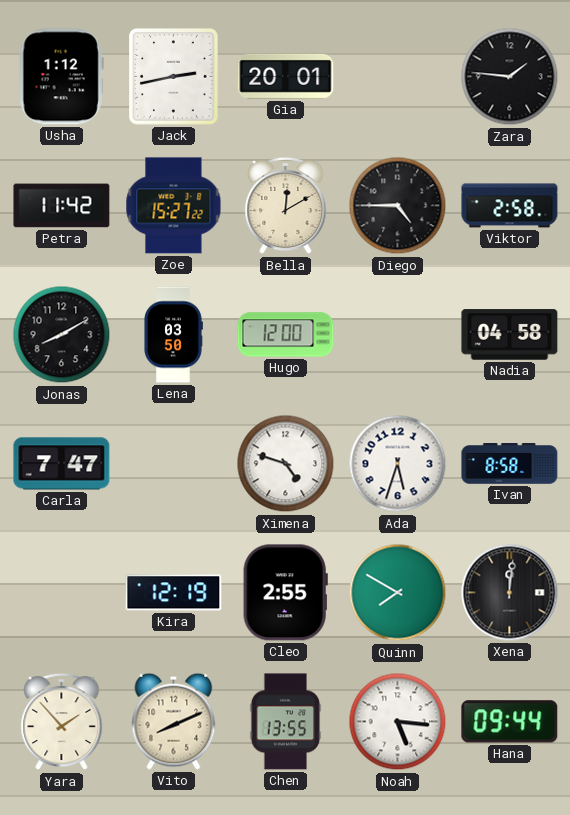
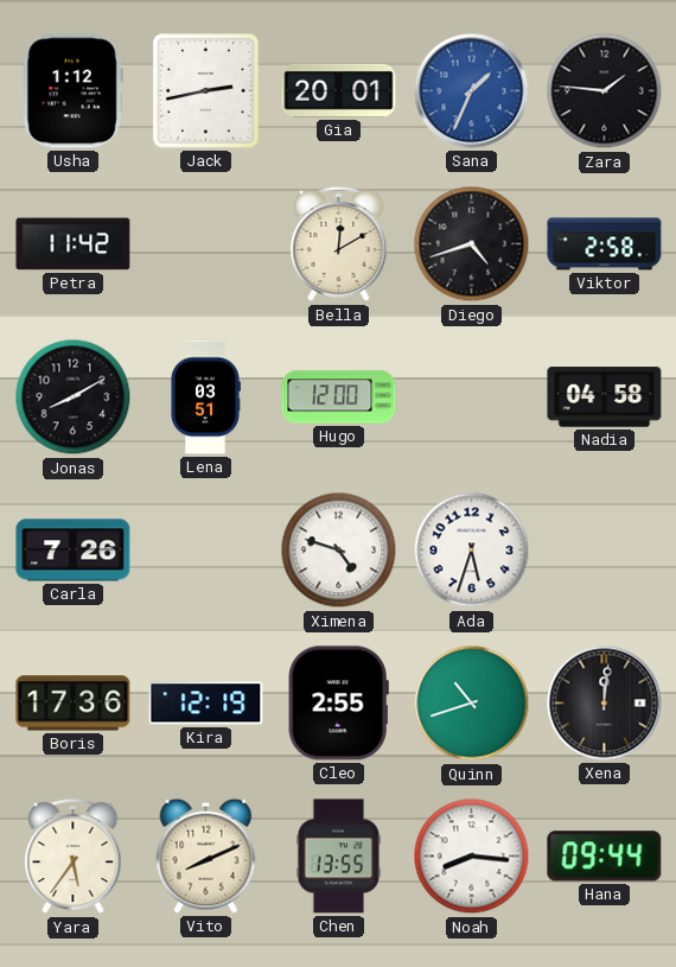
Sana: none -> 1:34 (472, 91)
Zoe: 15:27 -> none (174, 206)
Diego: 4:45 -> 4:42 (472, 244)
Lena: 03:50 -> 03:51 (205, 397)
Carla: 7:47 -> 7:26 (74, 551)
Ivan: 8:58 -> none (510, 464)
Boris: none -> 17:36 (74, 704)
Quinn: 7:50 -> 10:42 (472, 704)
Yara: 1:53 -> 5:36 (74, 857)
Noah: 5:16 -> 8:16 (472, 857)
